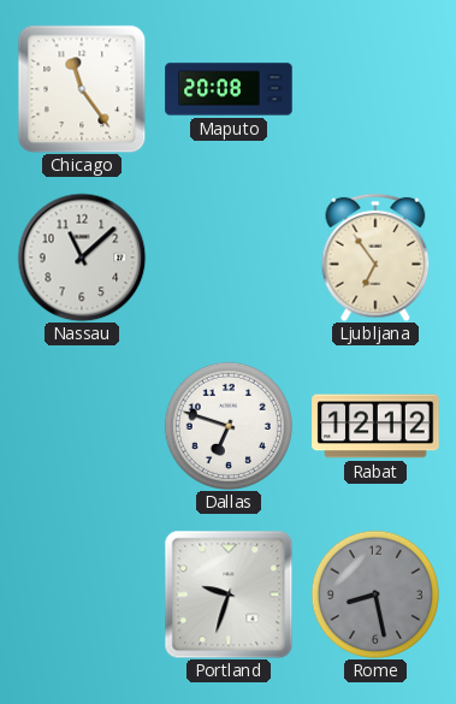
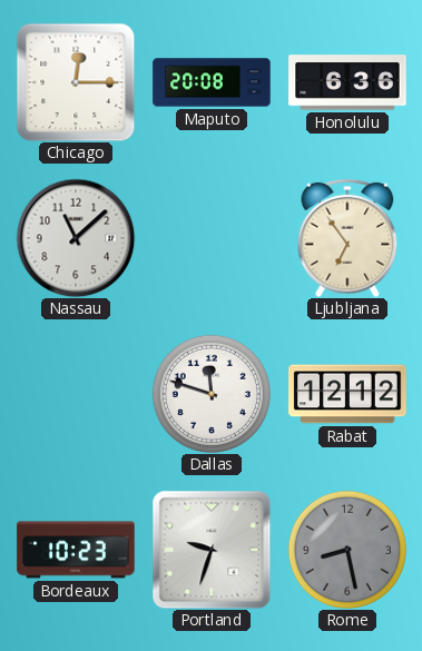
Chicago: 11:24 -> 12:15 (76, 82)
Honolulu: none -> 6:36 (347, 82)
Dallas: 6:48 -> 11:48 (212, 394)
Bordeaux: none -> 10:23 (76, 550)
